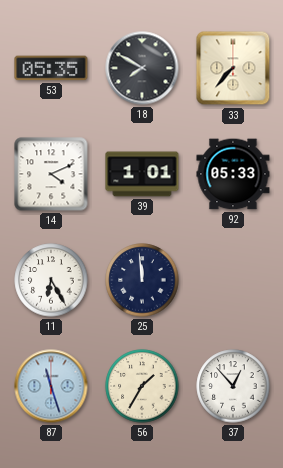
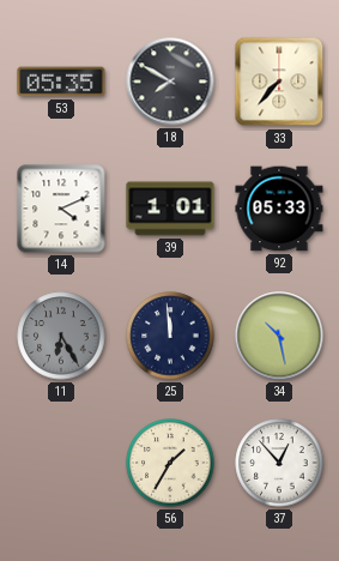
11 dial: white -> grey (61, 336)
34: none -> 10:28 (279, 336)
87: 11:27 -> none (51, 386)
